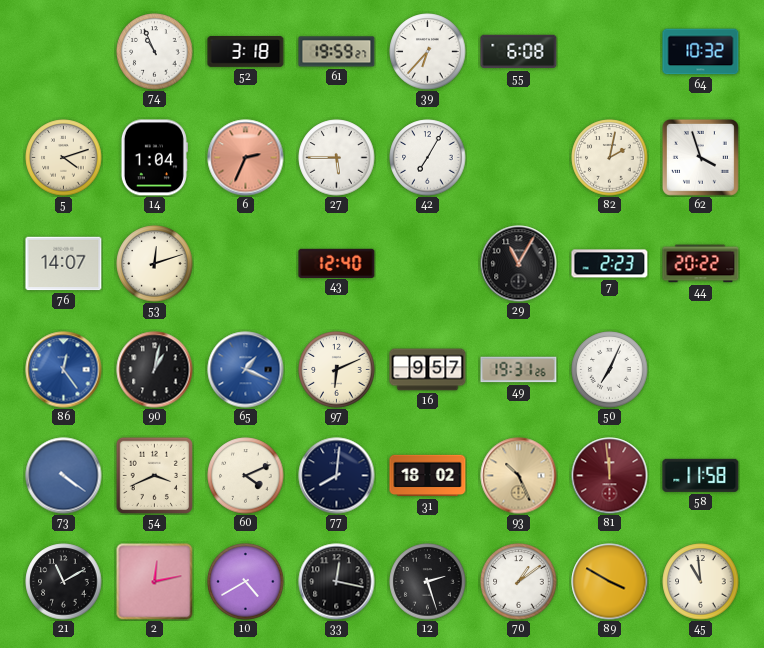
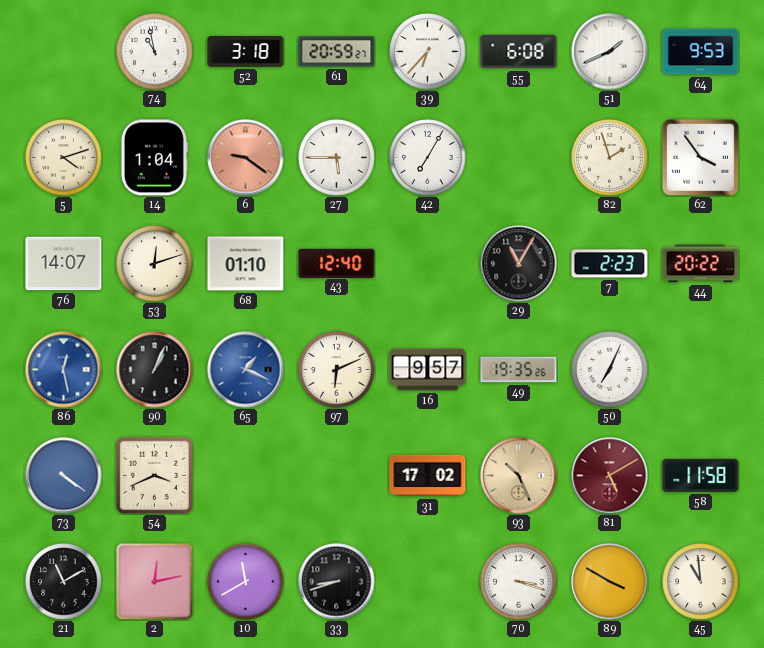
74: 10:56 -> 10:58 (155, 52)
61: 19:59 -> 20:59 (337, 52)
51: none -> 1:41 (610, 52)
64: 10:32 -> 9:53 (701, 52)
6: 2:34 -> 9:21 (246, 158)
82: 2:02 -> 1:57 (610, 158)
62: 3:57 -> 3:54 (700, 157)
68: none -> 01:10 (246, 264)
86: 12:24 -> 12:28 (64, 370)
90: 1:02 -> 1:04 (155, 370)
49: 19:31 -> 19:35 (519, 370)
60: 4:11 -> none (246, 476)
77: 8:01 -> none (337, 476)
31: 18:02 -> 17:02 (428, 476)
81: 11:59 -> 5:10 (610, 476)
10: 4:40 -> 11:40 (246, 582)
33: 12:17 -> 8:42 (337, 582)
12: 2:27 -> none (428, 582)
70: 1:09 -> 3:18 (519, 582)
